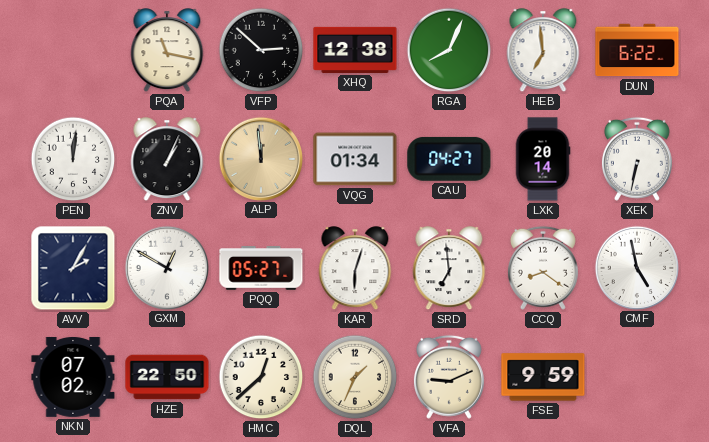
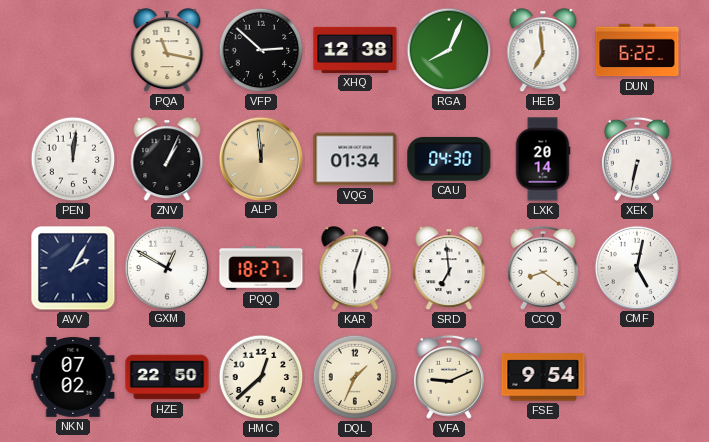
CAU: 04:27 -> 04:30 (449, 159)
PQQ: 05:27 -> 18:27 (261, 268)
CMF: 4:58 -> 5:02 (636, 267)
FSE: 9:59 -> 9:54 (543, 377)
